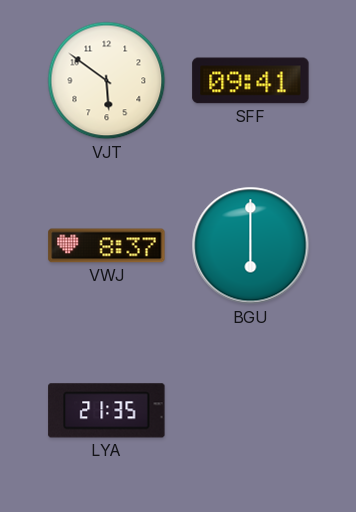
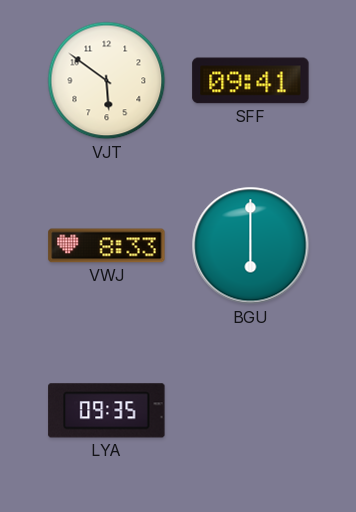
VWJ: 8:37 -> 8:33 (107, 246)
LYA: 21:35 -> 09:35 (107, 411)
